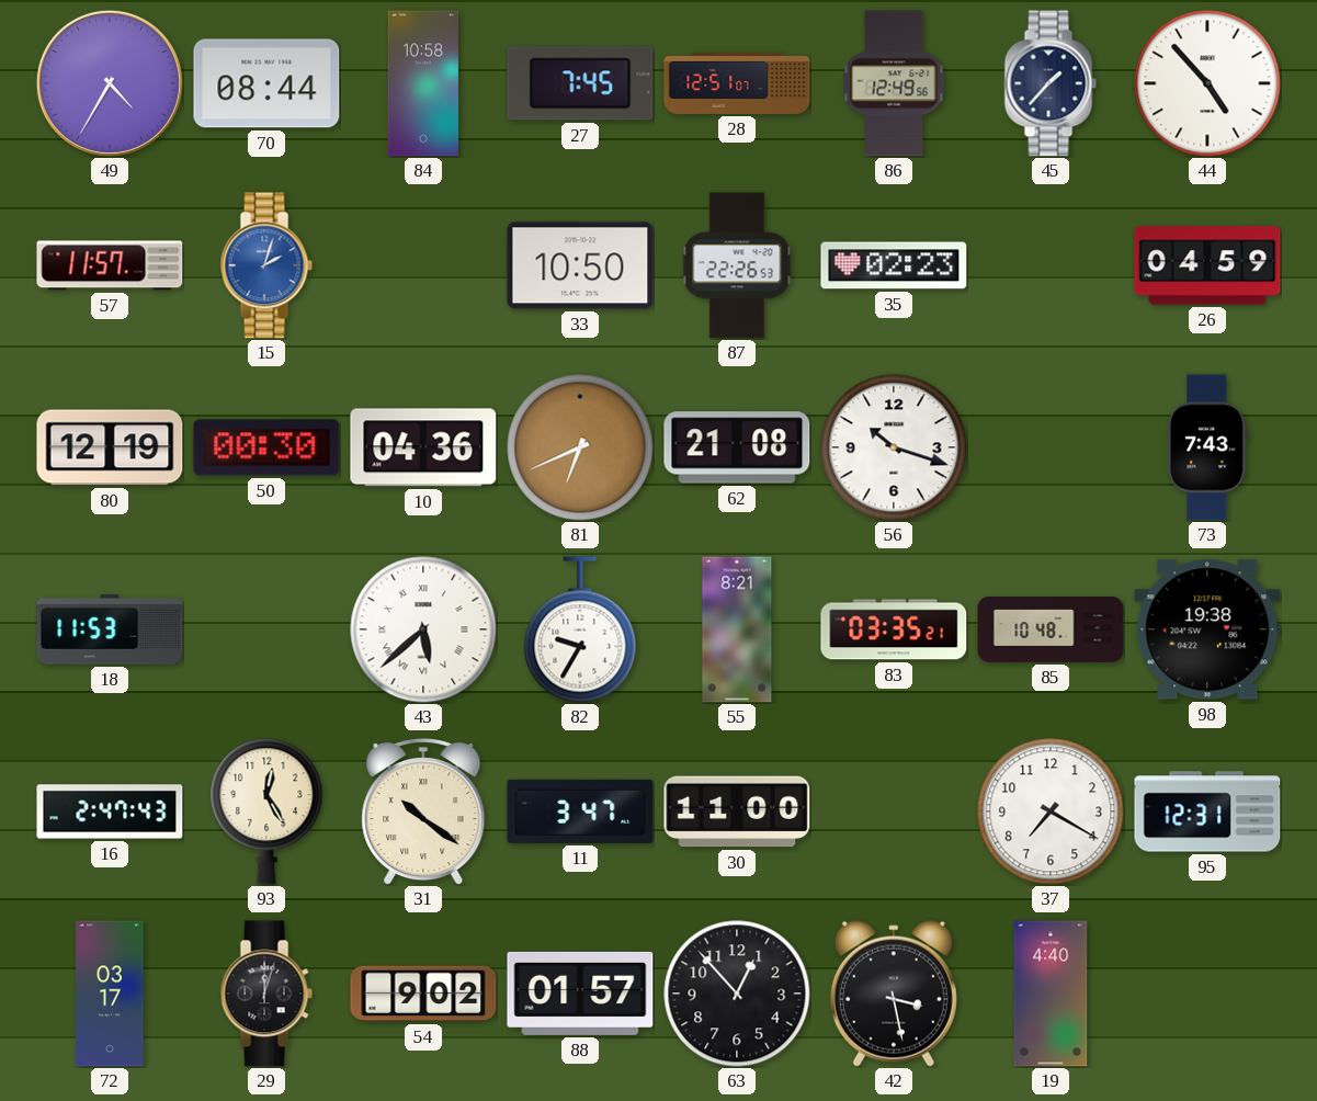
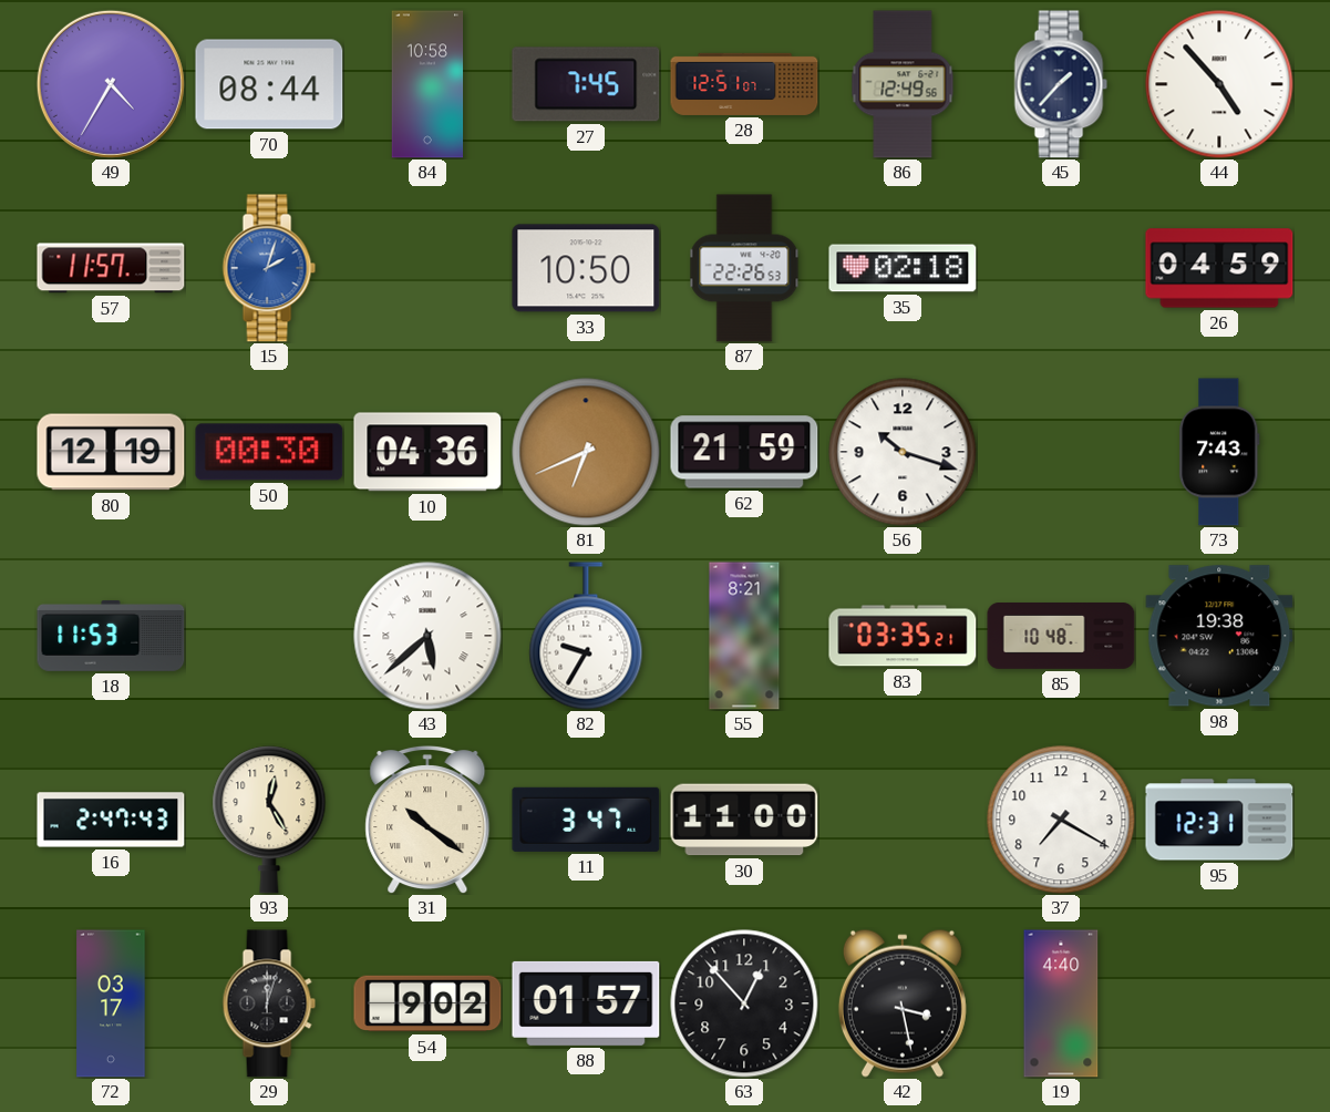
35: 02:23 -> 02:18 (903, 268)
62: 21:08 -> 21:59 (744, 452)
